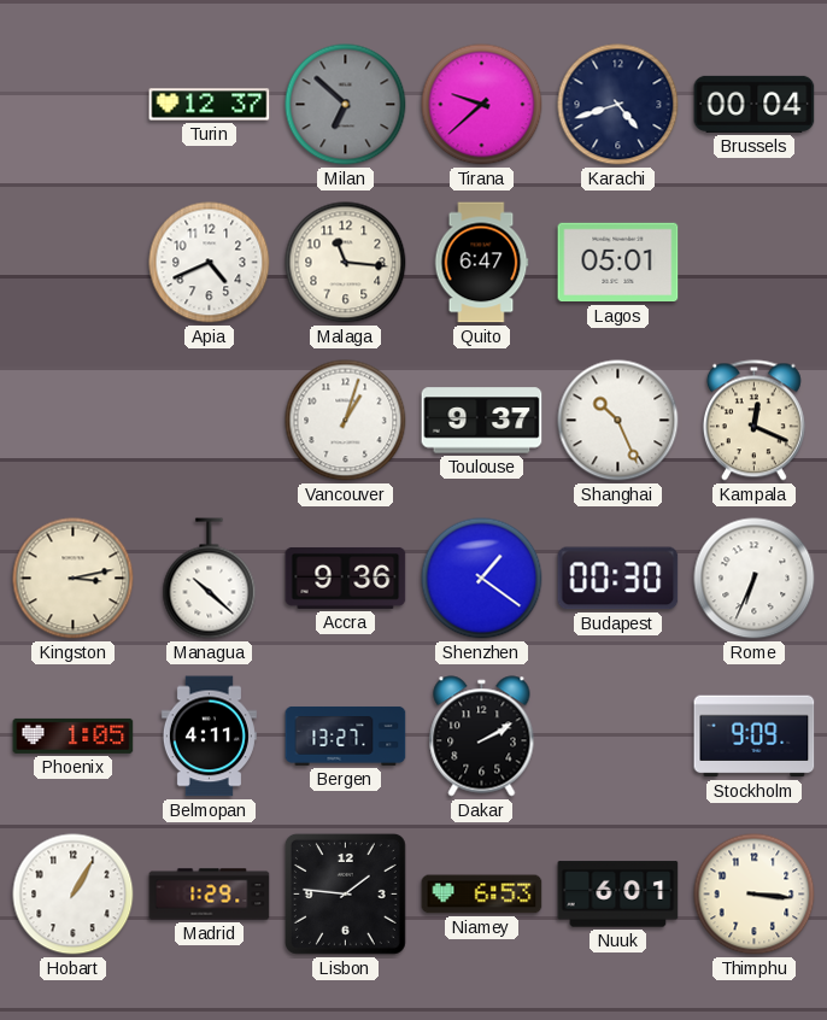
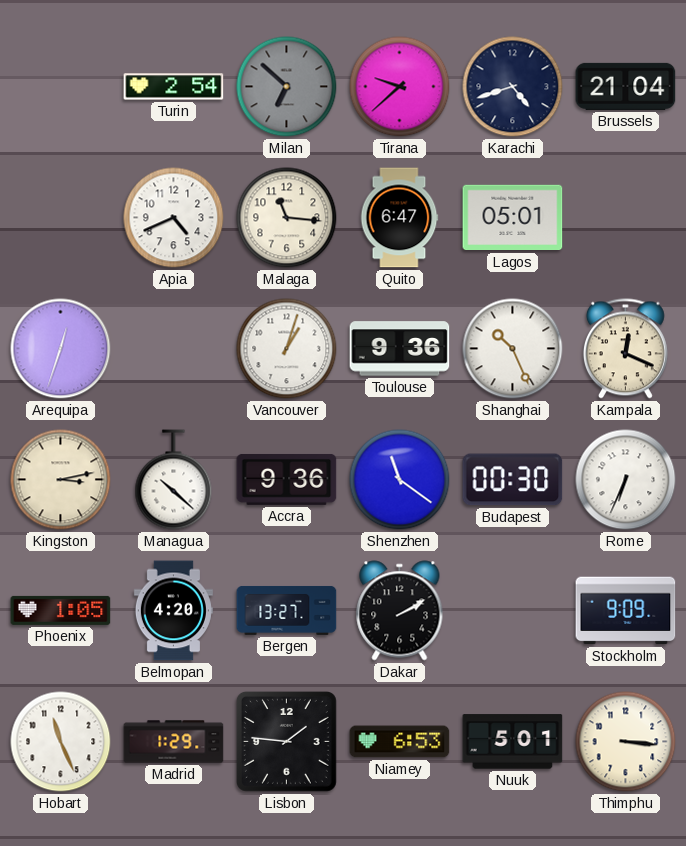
Turin: 12:37 -> 2:54 (174, 87)
Brussels: 00:04 -> 21:04 (626, 86)
Arequipa: none -> 12:33 (61, 349)
Toulouse: 9:37 -> 9:36 (400, 349)
Shenzhen: 1:21 -> 11:21 (400, 480)
Belmopan: 4:11 -> 4:20 (173, 611)
Hobart: 1:05 -> 11:26 (61, 742)
Nuuk: 6:01 -> 5:01 (513, 742)
